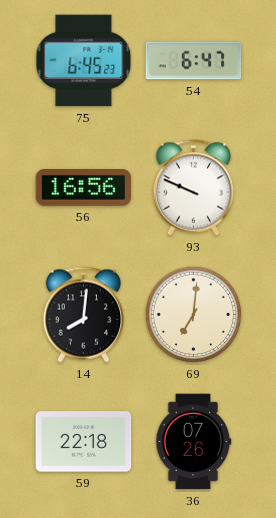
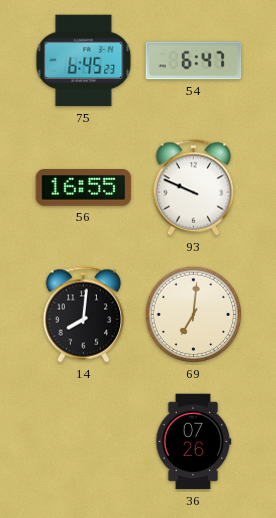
56: 16:56 -> 16:55 (84, 188)
59: 22:18 -> none (84, 442)
